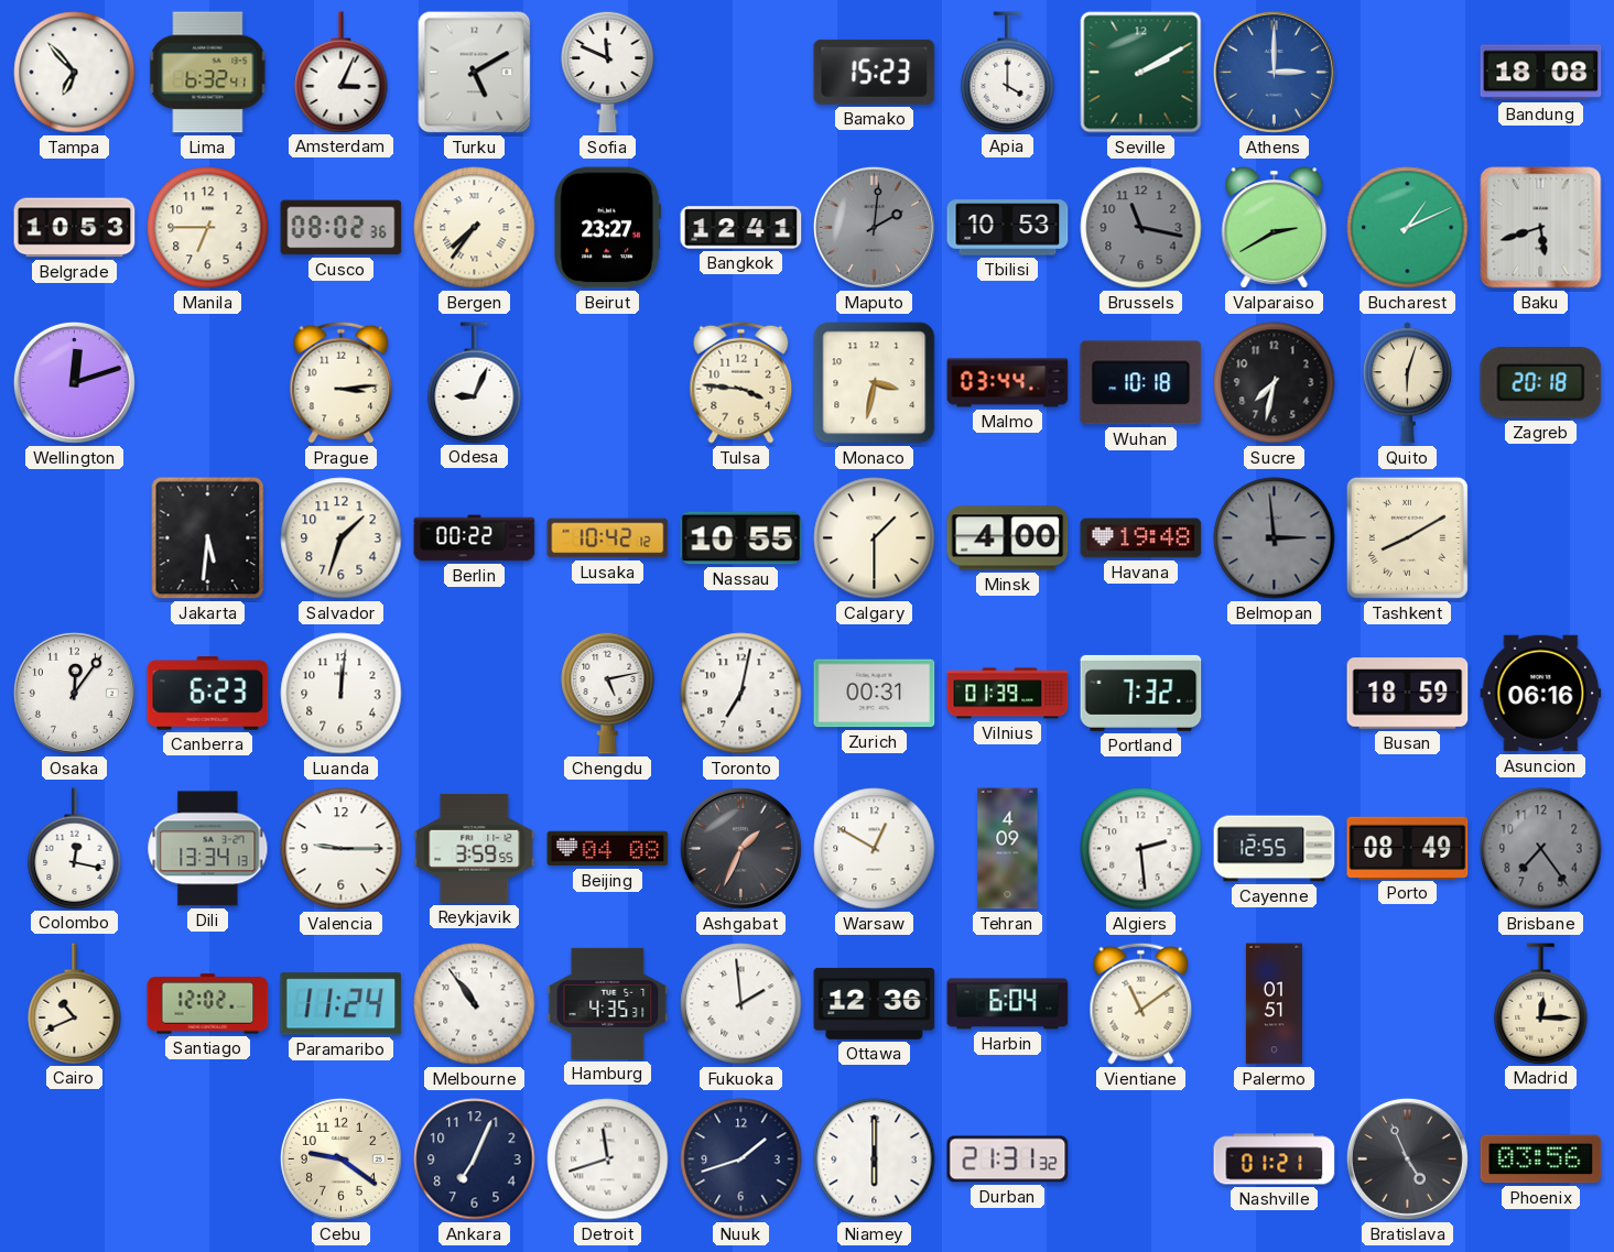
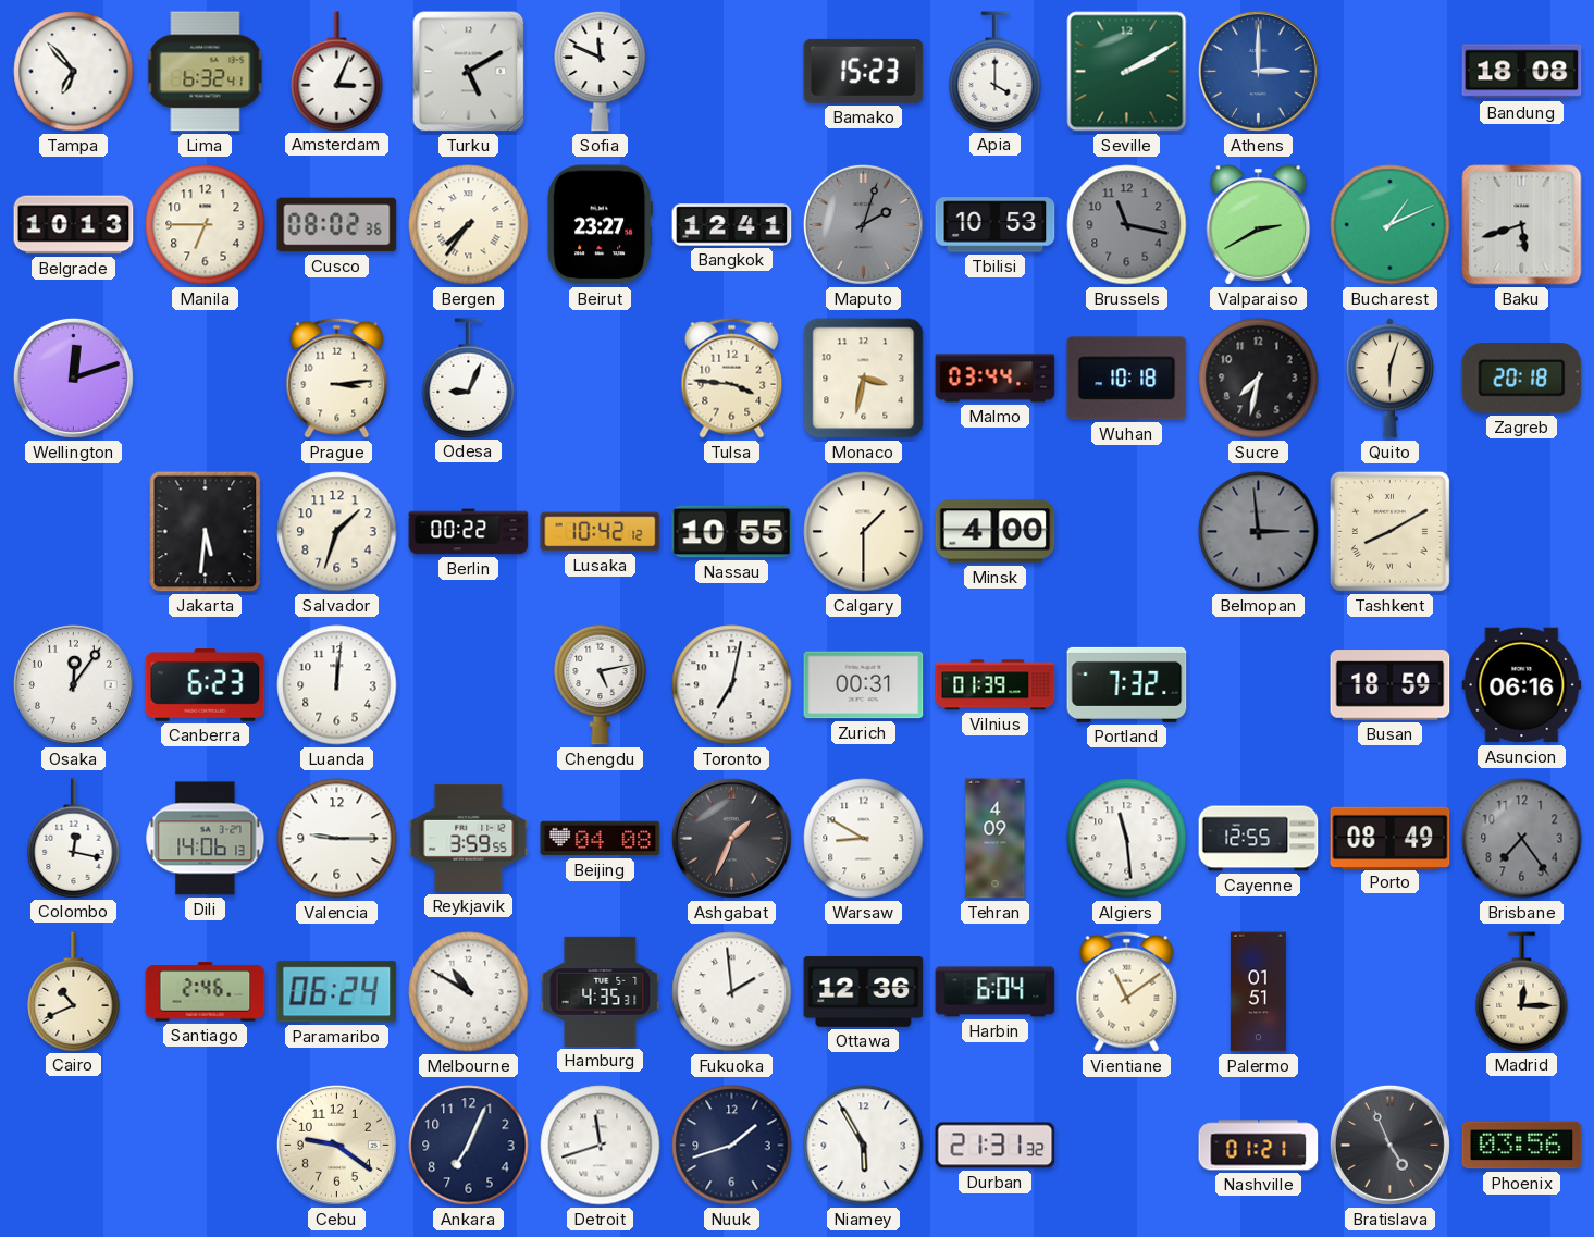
Belgrade: 10:53 -> 10:13 (74, 225)
Maputo: 2:01 -> 2:03 (863, 224)
Havana: 19:48 -> none (1141, 538)
Dili: 13:34 -> 14:06 (206, 839)
Warsaw: 12:50 -> 8:50 (864, 839)
Algiers: 2:29 -> 11:29 (1127, 839)
Santiago: 12:02 -> 2:46 (206, 992)
Paramaribo: 11:24 -> 06:24 (337, 992)
Melbourne: 10:54 -> 10:50 (469, 992)
Niamey: 6:00 -> 5:55 (864, 1146)
